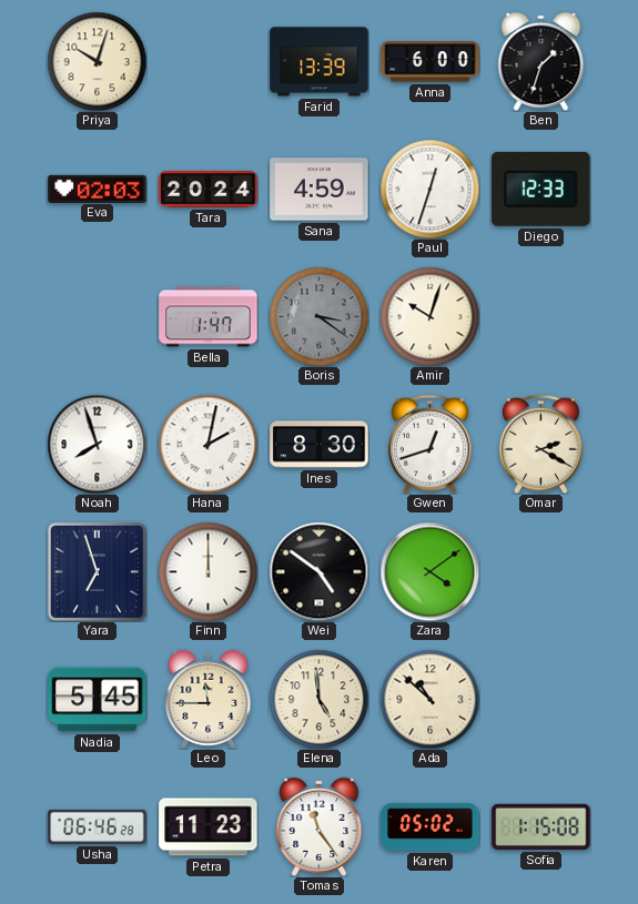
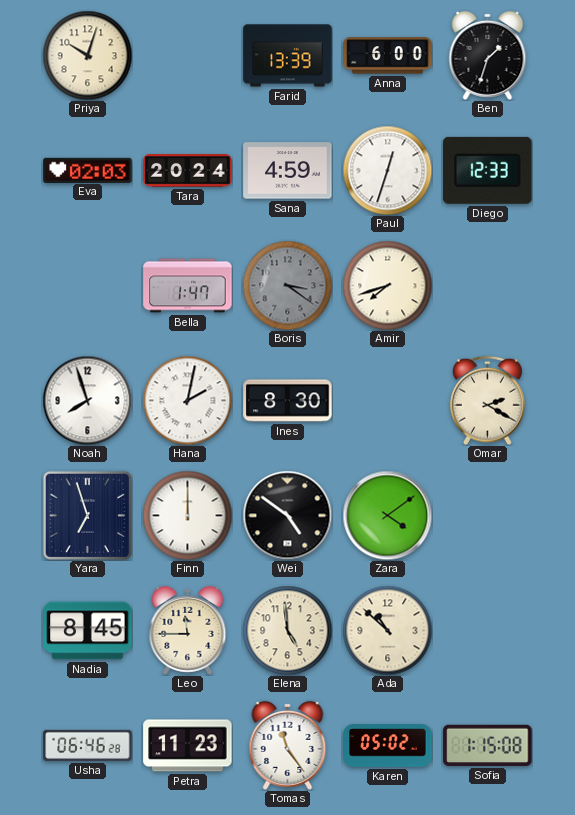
Amir: 10:03 -> 7:42 (387, 285)
Gwen: 12:42 -> none (429, 444)
Nadia: 5:45 -> 8:45 (88, 631)
